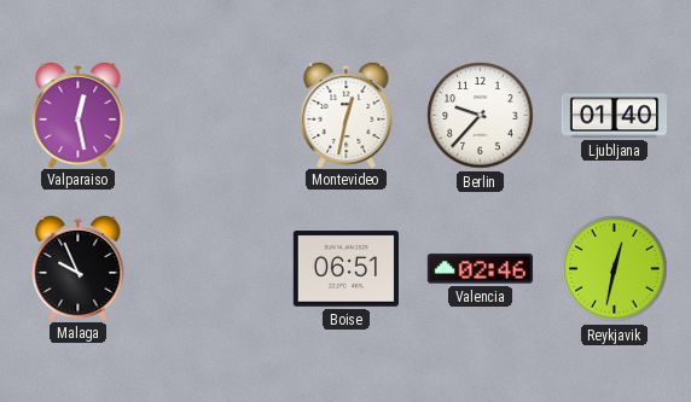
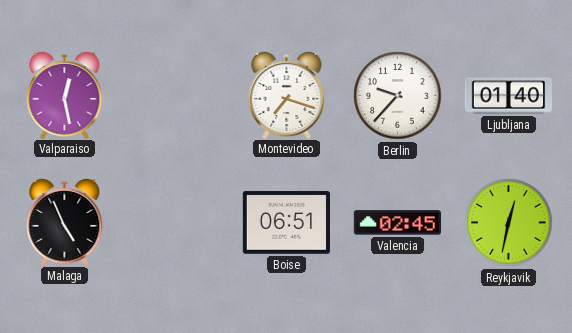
Montevideo: 12:32 -> 7:18 (287, 94)
Malaga: 9:56 -> 4:56 (65, 221)
Valencia: 02:46 -> 02:45 (397, 223)
